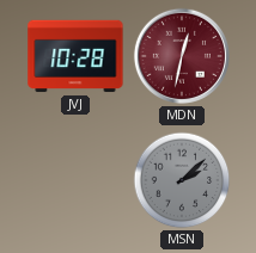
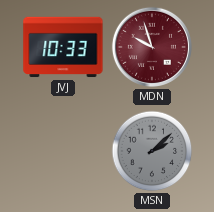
JVJ: 10:28 -> 10:33 (63, 47)
MDN: 12:32 -> 9:57 (152, 47)
